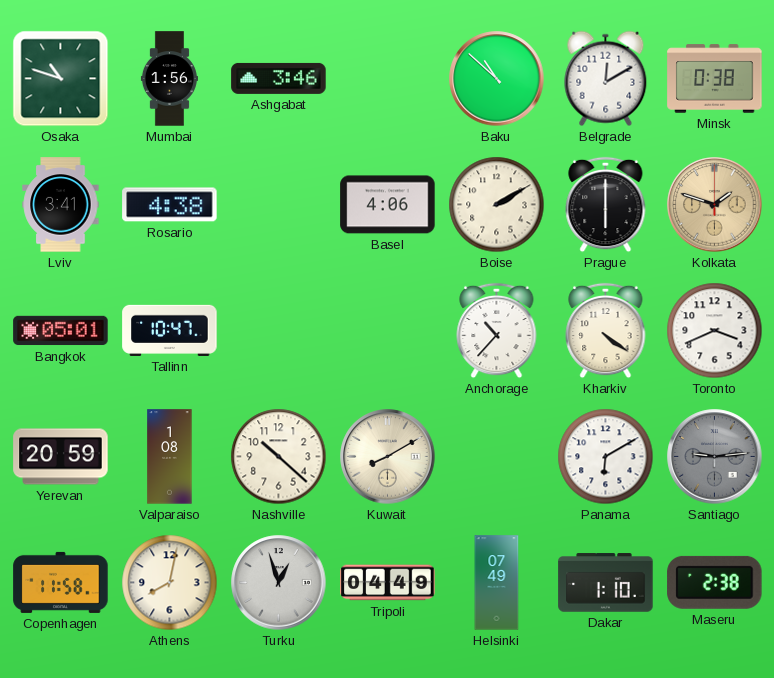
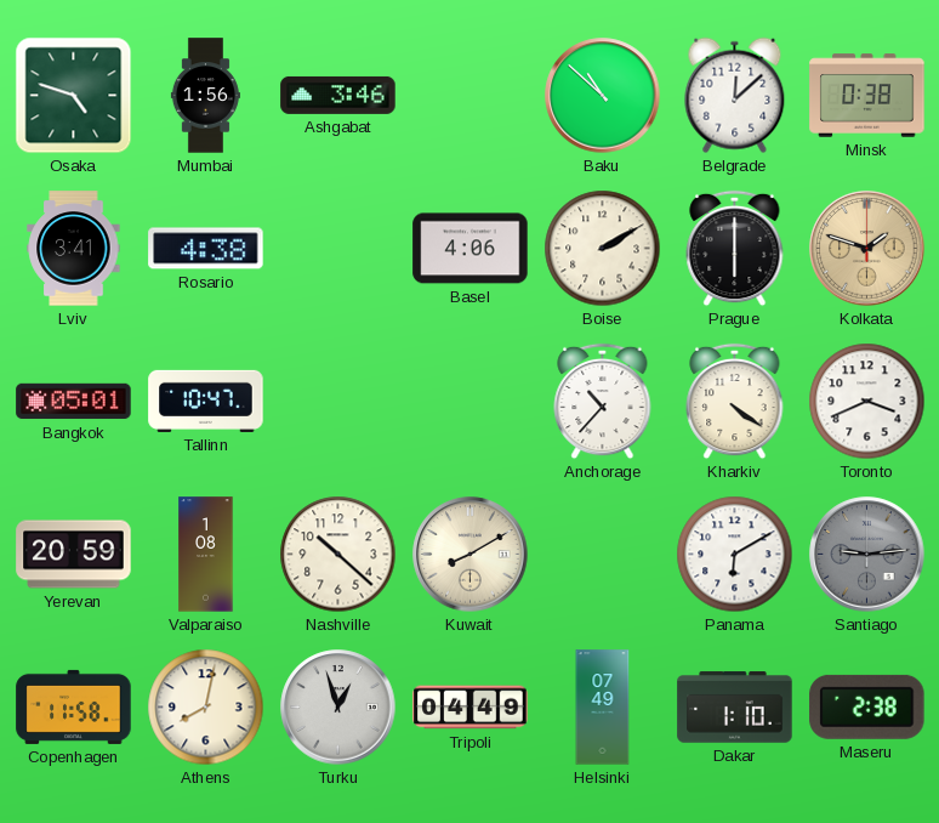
Osaka: 10:48 -> 4:48 (74, 96)
Belgrade: 12:10 -> 12:08 (735, 96)
